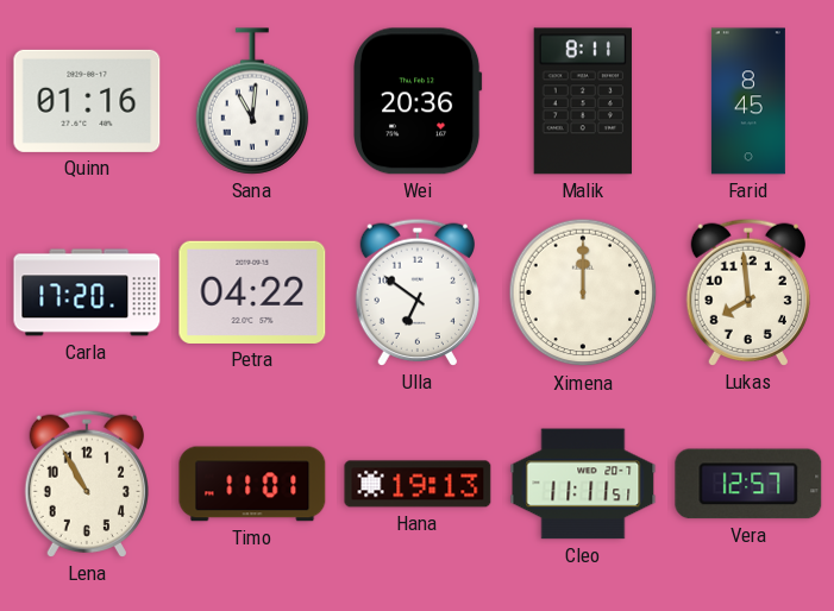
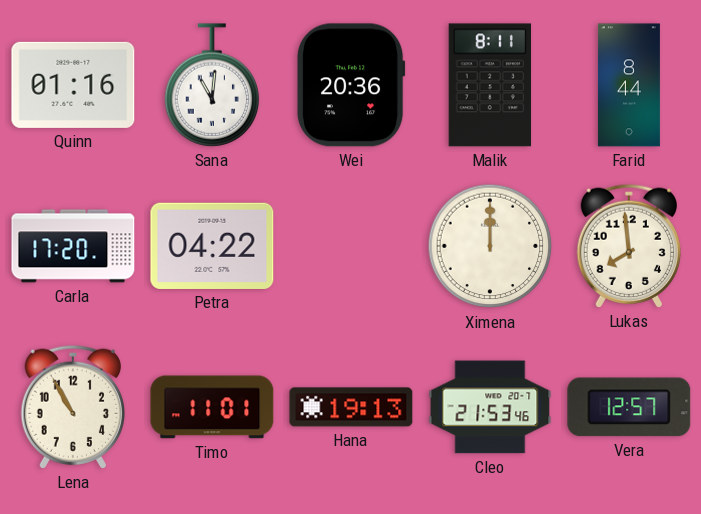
Farid: 8:45 -> 8:44 (629, 85)
Ulla: 6:51 -> none (416, 292)
Cleo: 11:11 -> 21:53 (490, 407)
